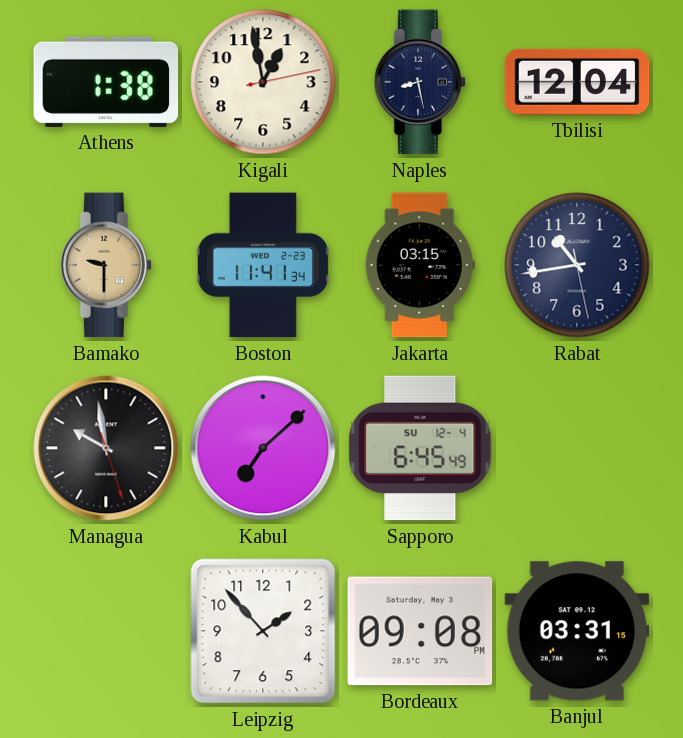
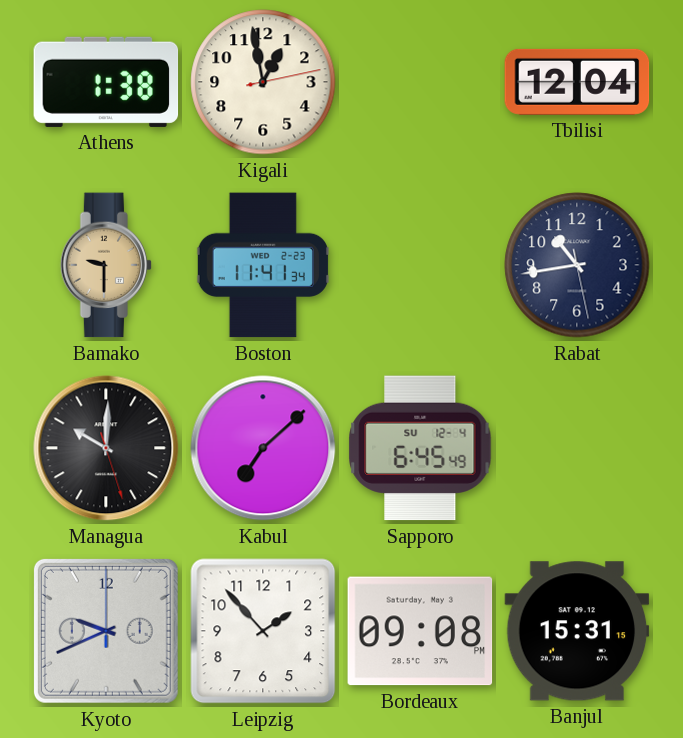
Naples: 8:28 -> none (420, 82)
Jakarta: 03:15 -> none (420, 265)
Managua: 9:58 -> 10:00 (106, 448)
Kyoto: none -> 9:41 (106, 631)
Banjul: 03:31 -> 15:31 (577, 631)
